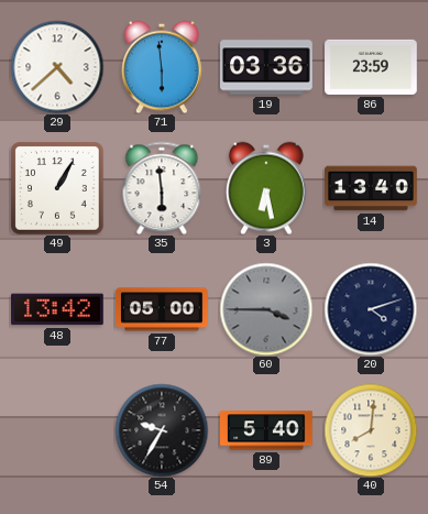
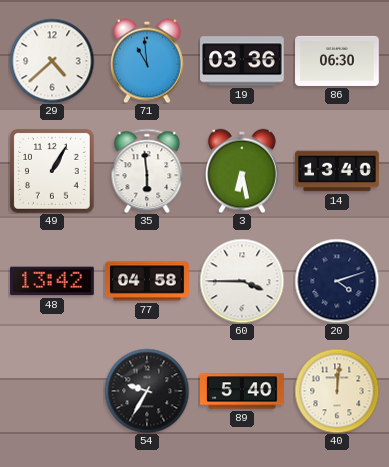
71: 5:59 -> 10:59 (148, 61)
86: 23:59 -> 06:30 (337, 61)
77: 05:00 -> 04:58 (147, 281)
60 dial: grey -> white (242, 281)
40: 8:01 -> 12:01 (337, 391)
